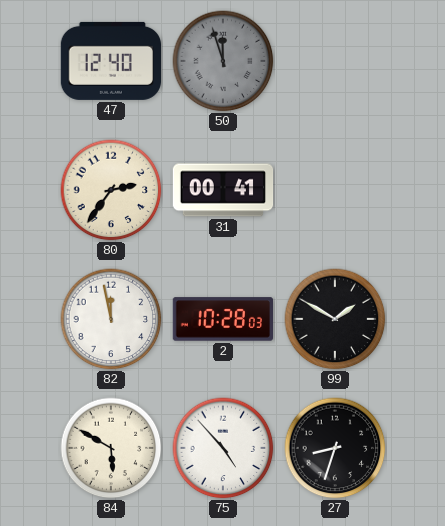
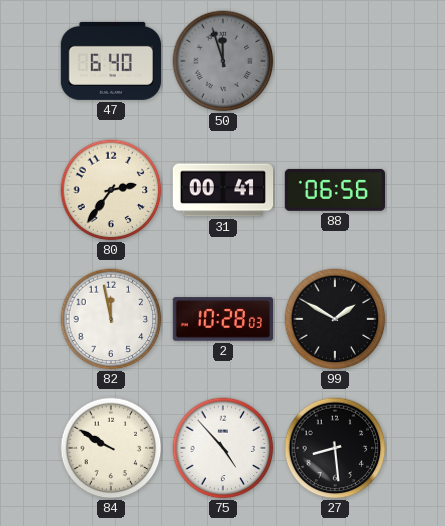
47: 12:40 -> 6:40 (110, 61)
88: none -> 06:56 (334, 190)
84: 5:50 -> 9:50 (111, 448)
27: 8:33 -> 8:29 (335, 448)
